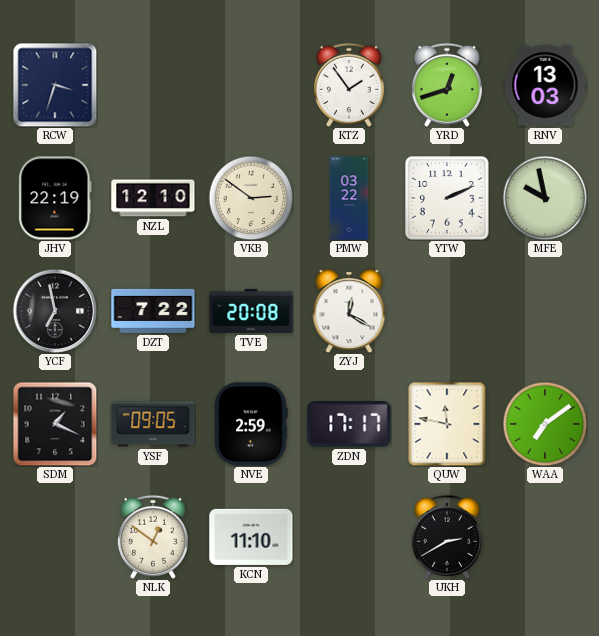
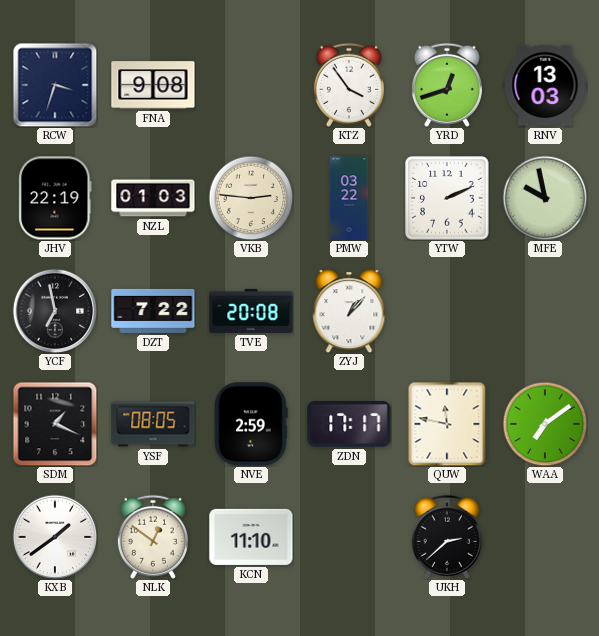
FNA: none -> 9:08 (153, 85)
KTZ: 1:54 -> 3:54 (349, 85)
NZL: 12:10 -> 01:03 (153, 198)
VKB: 2:51 -> 2:46 (251, 198)
ZYJ: 12:20 -> 1:07 (349, 311)
YSF: 09:05 -> 08:05 (153, 424)
KXB: none -> 1:39 (55, 537)
UKH: 2:40 -> 2:38 (447, 537)
